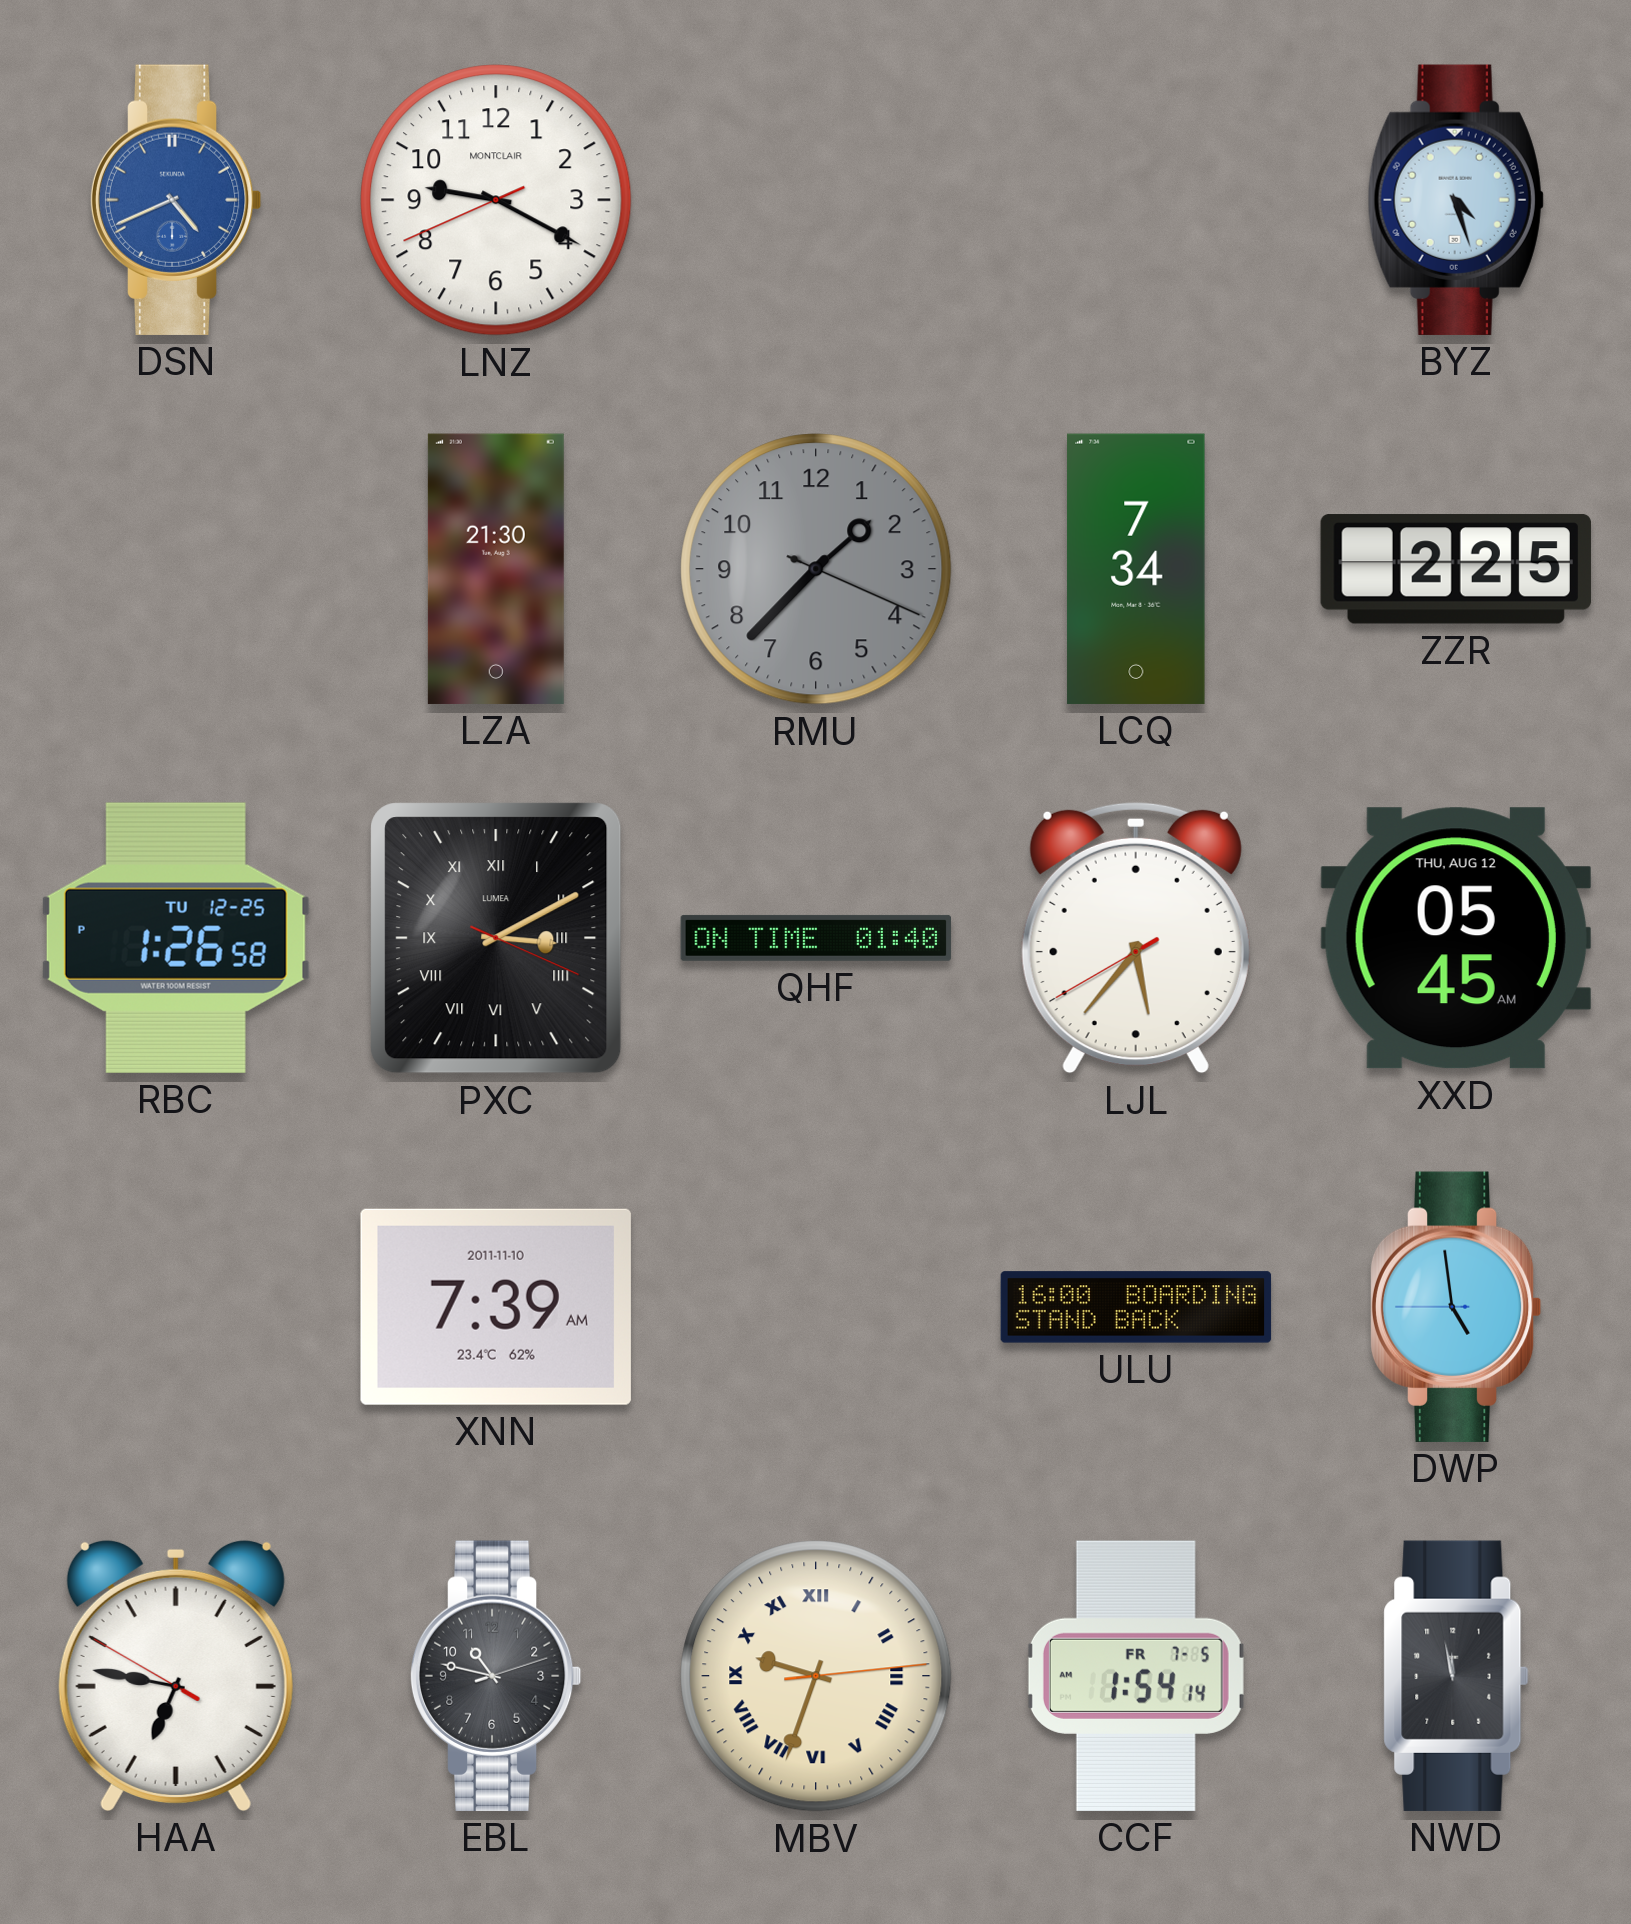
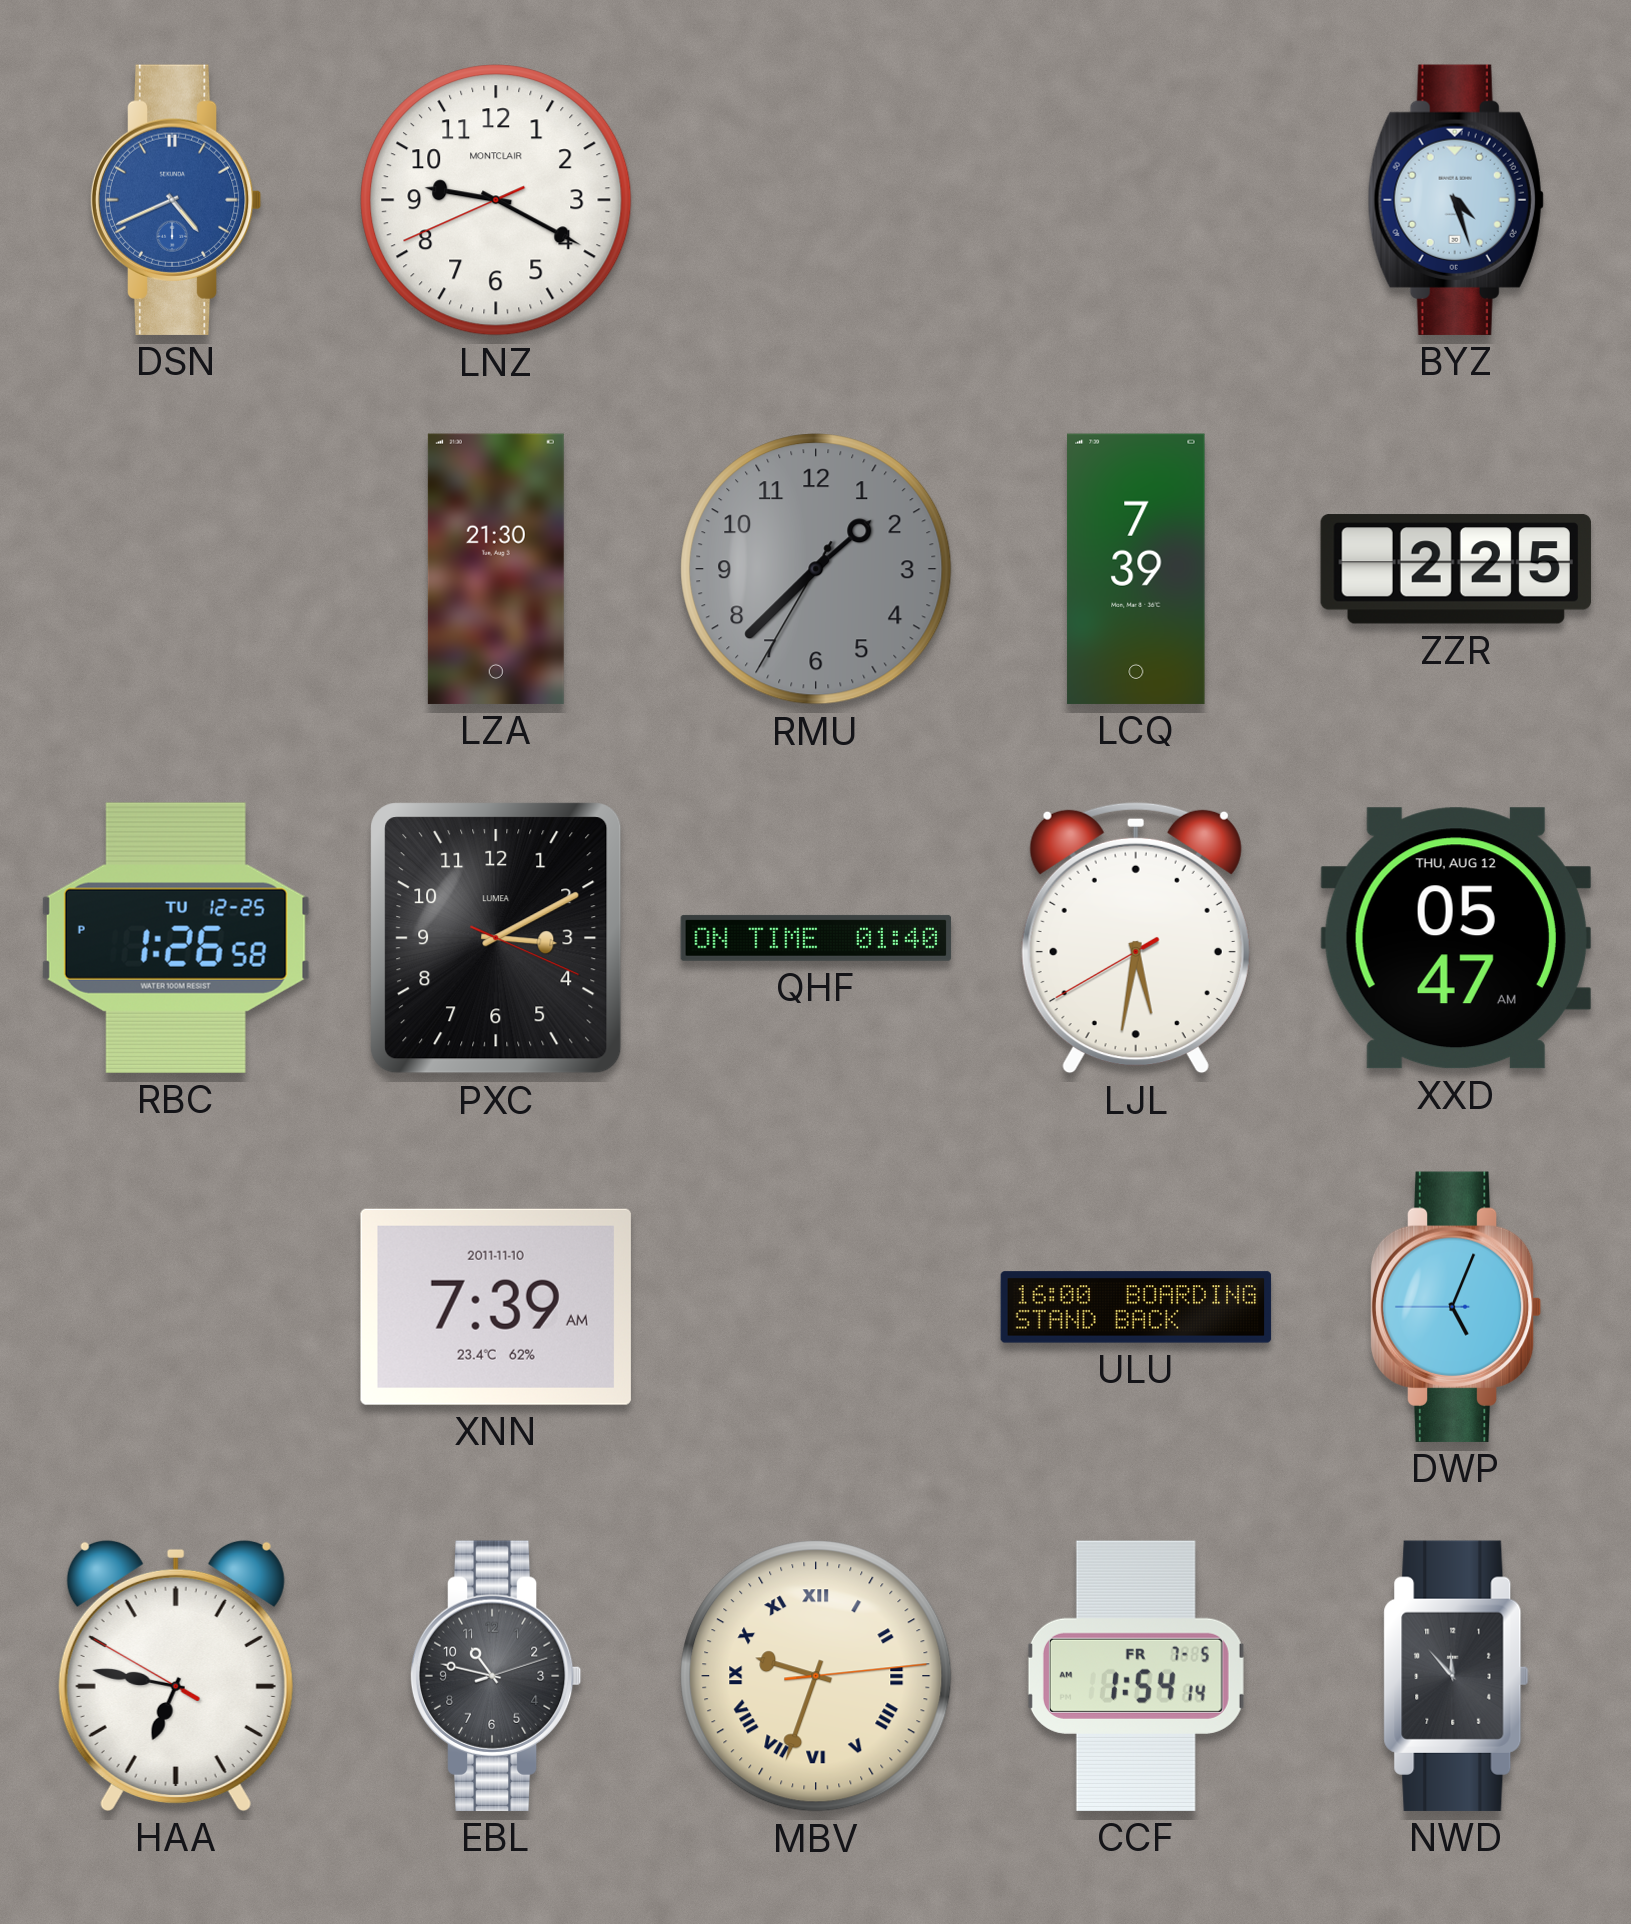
RMU: 1:37:19 -> 1:37:35 (816, 569)
LCQ: 7:34 -> 7:39 (1136, 569)
PXC numerals: Roman -> Arabic (496, 938)
LJL: 5:36 -> 5:31 (1136, 938)
XXD: 05:45 -> 05:47 (1456, 938)
DWP: 4:58 -> 5:03 (1456, 1307)
NWD: 11:58 -> 11:53 (1456, 1676)
